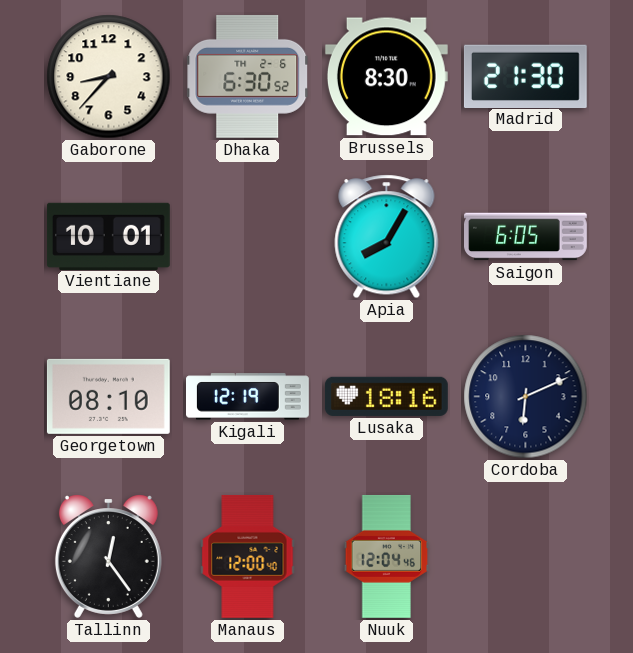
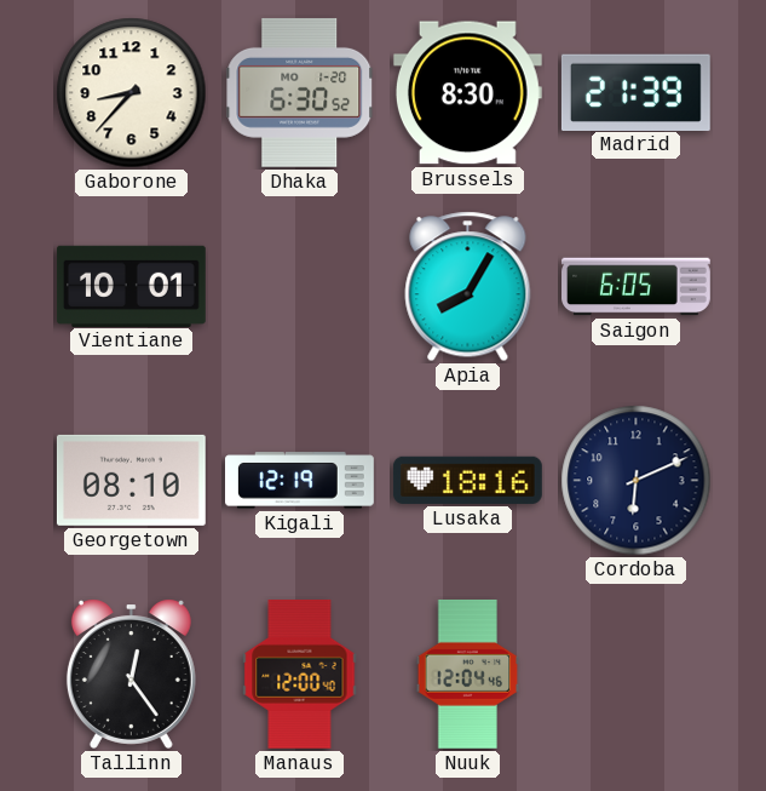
Dhaka date: TH 2-6 -> MO 1-20 (300, 92)
Madrid: 21:30 -> 21:39 (635, 92)
